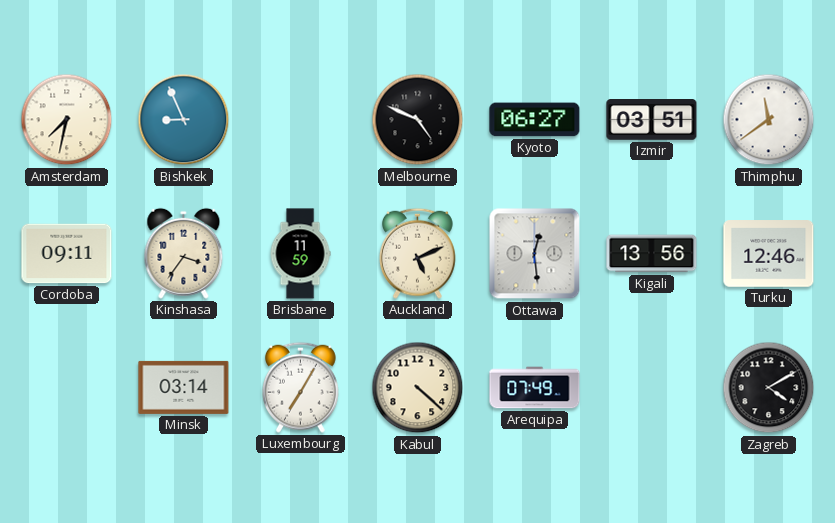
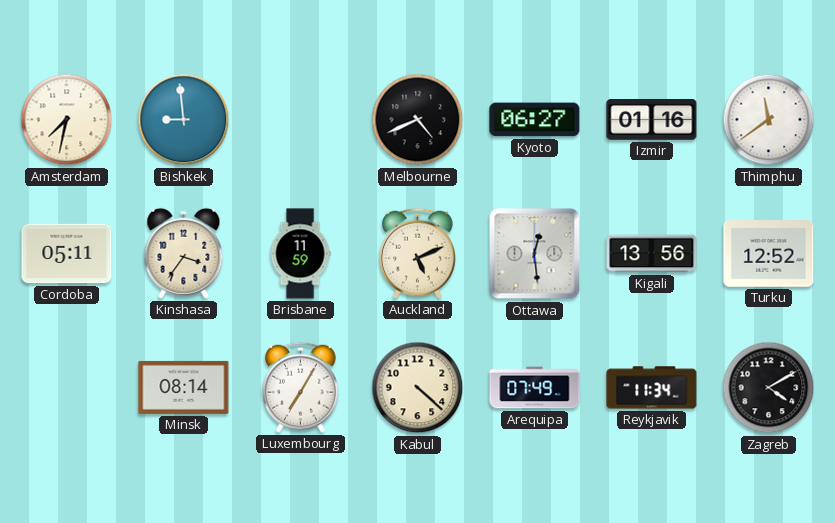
Bishkek: 8:56 -> 8:59 (184, 120)
Melbourne: 4:49 -> 4:41 (418, 120)
Izmir: 03:51 -> 01:16 (652, 120)
Cordoba: 09:11 -> 05:11 (67, 254)
Turku: 12:46 -> 12:52 (769, 254)
Minsk: 03:14 -> 08:14 (184, 387)
Reykjavik: none -> 11:34 (652, 388)
